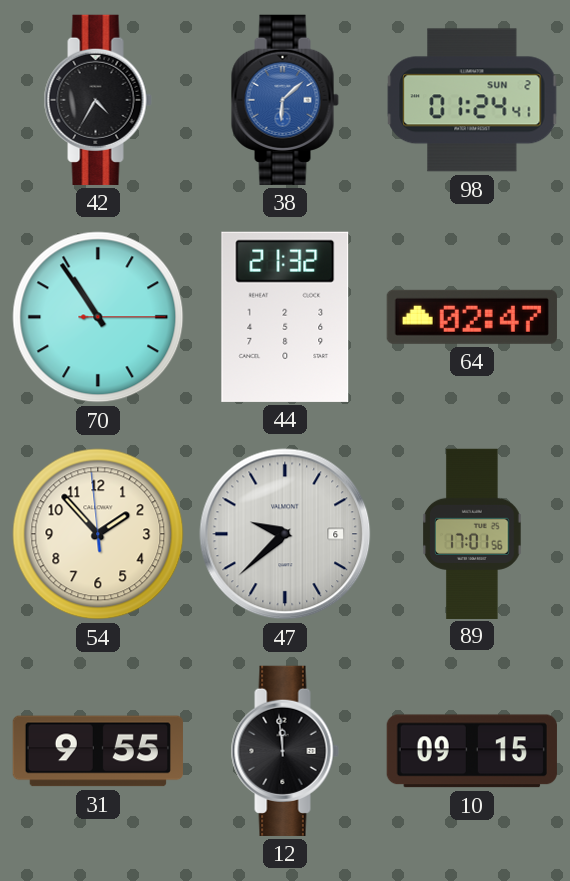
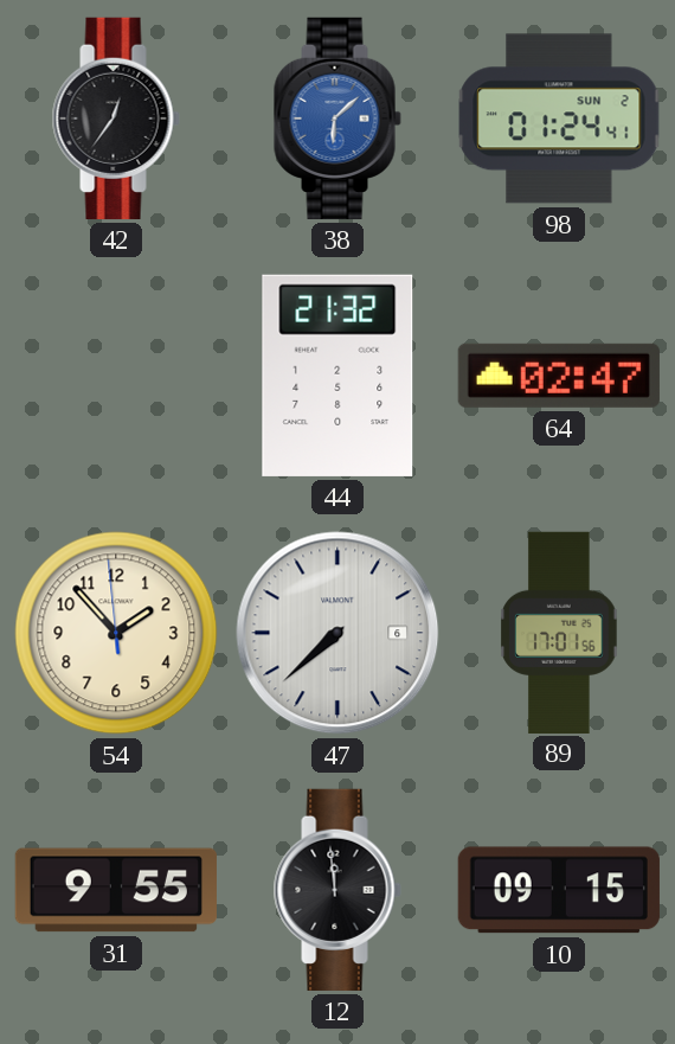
42: 4:35 -> 12:36 (116, 119)
70: 10:54 -> none (98, 317)
47: 9:38 -> 7:38 (337, 633)
